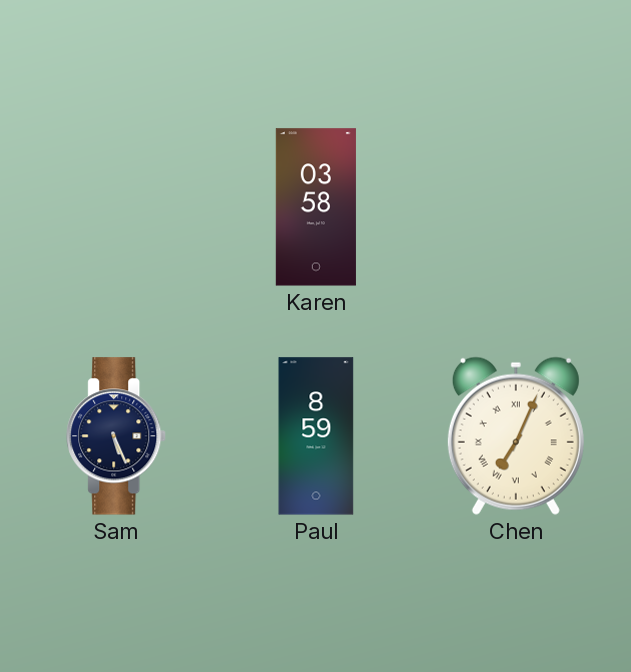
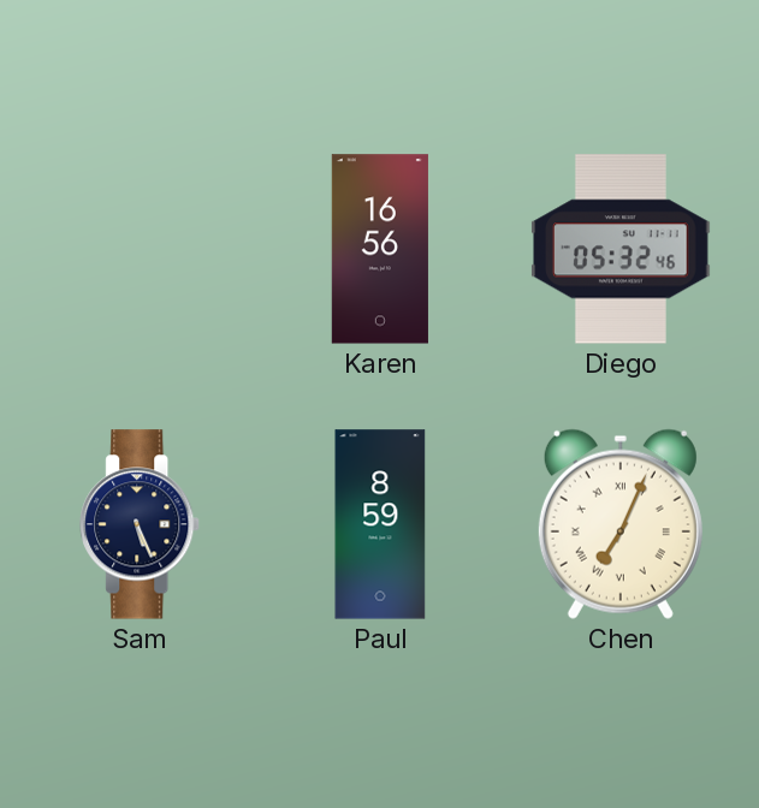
Karen: 03:58 -> 16:56 (380, 249)
Diego: none -> 05:32 (621, 249)
